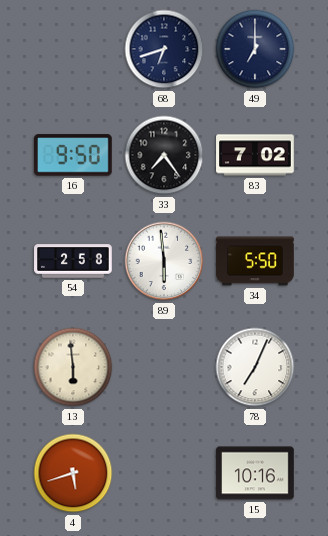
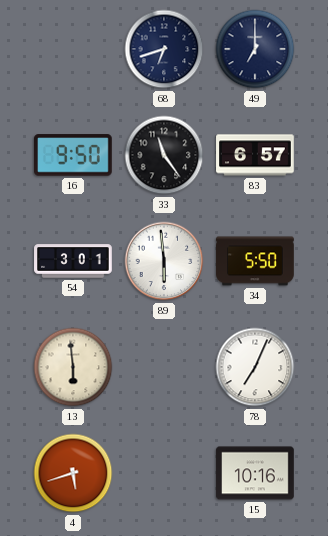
33: 7:24 -> 11:24 (164, 155)
83: 7:02 -> 6:57 (255, 155)
54: 2:58 -> 3:01 (73, 261)
